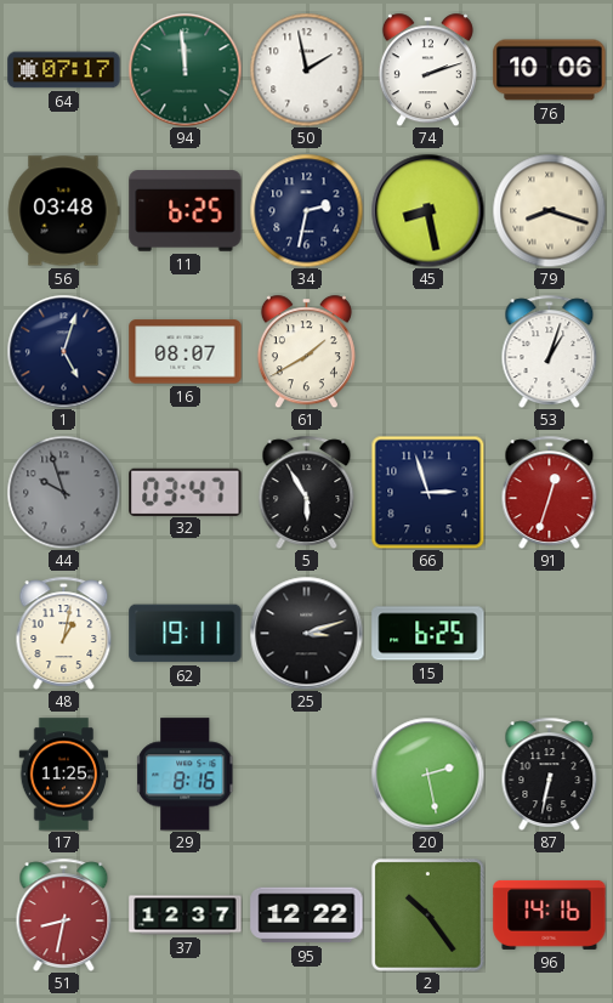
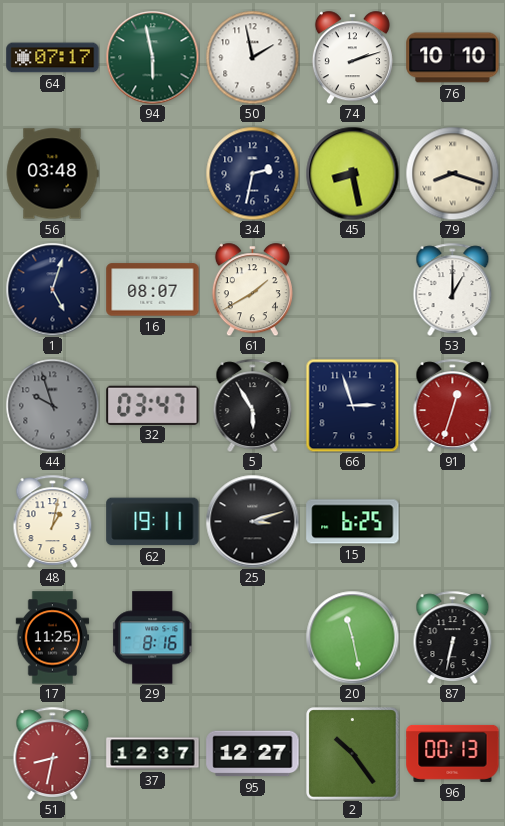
94: 11:59 -> 5:58 (152, 57)
76: 10:06 -> 10:10 (453, 58)
11: 6:25 -> none (186, 211)
53: 1:03 -> 1:00 (453, 289)
20: 2:28 -> 11:28 (352, 637)
95: 12:22 -> 12:27 (253, 754)
96: 14:16 -> 00:13 (453, 753)
